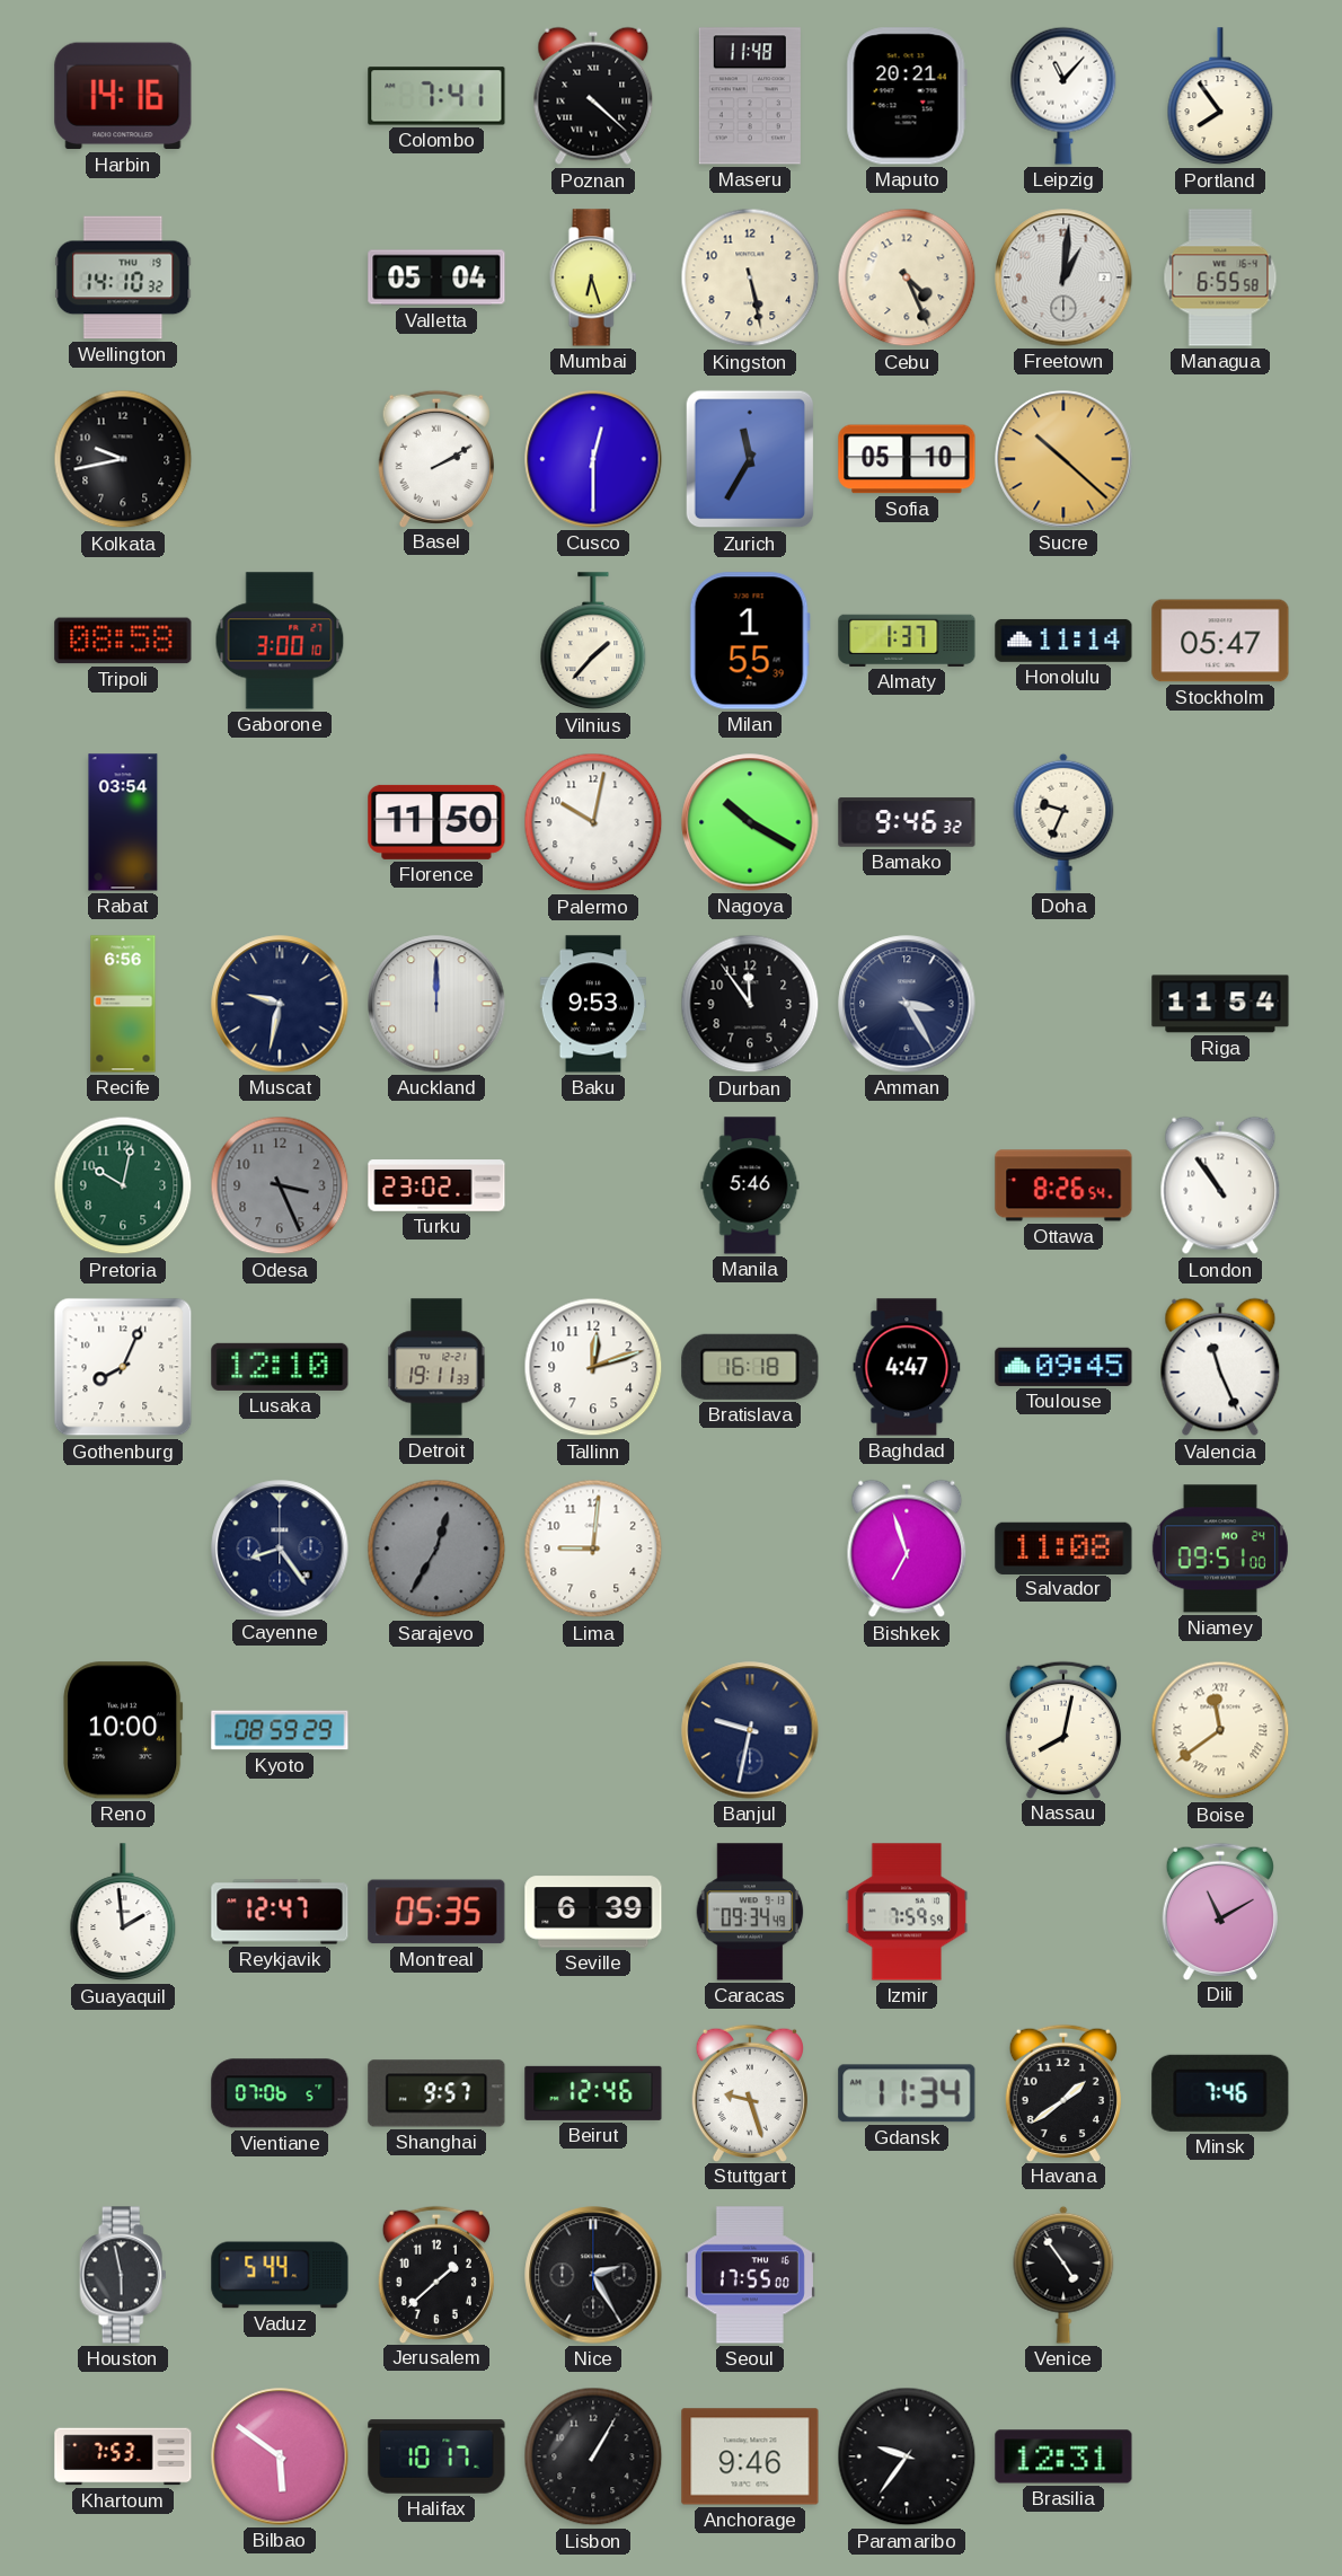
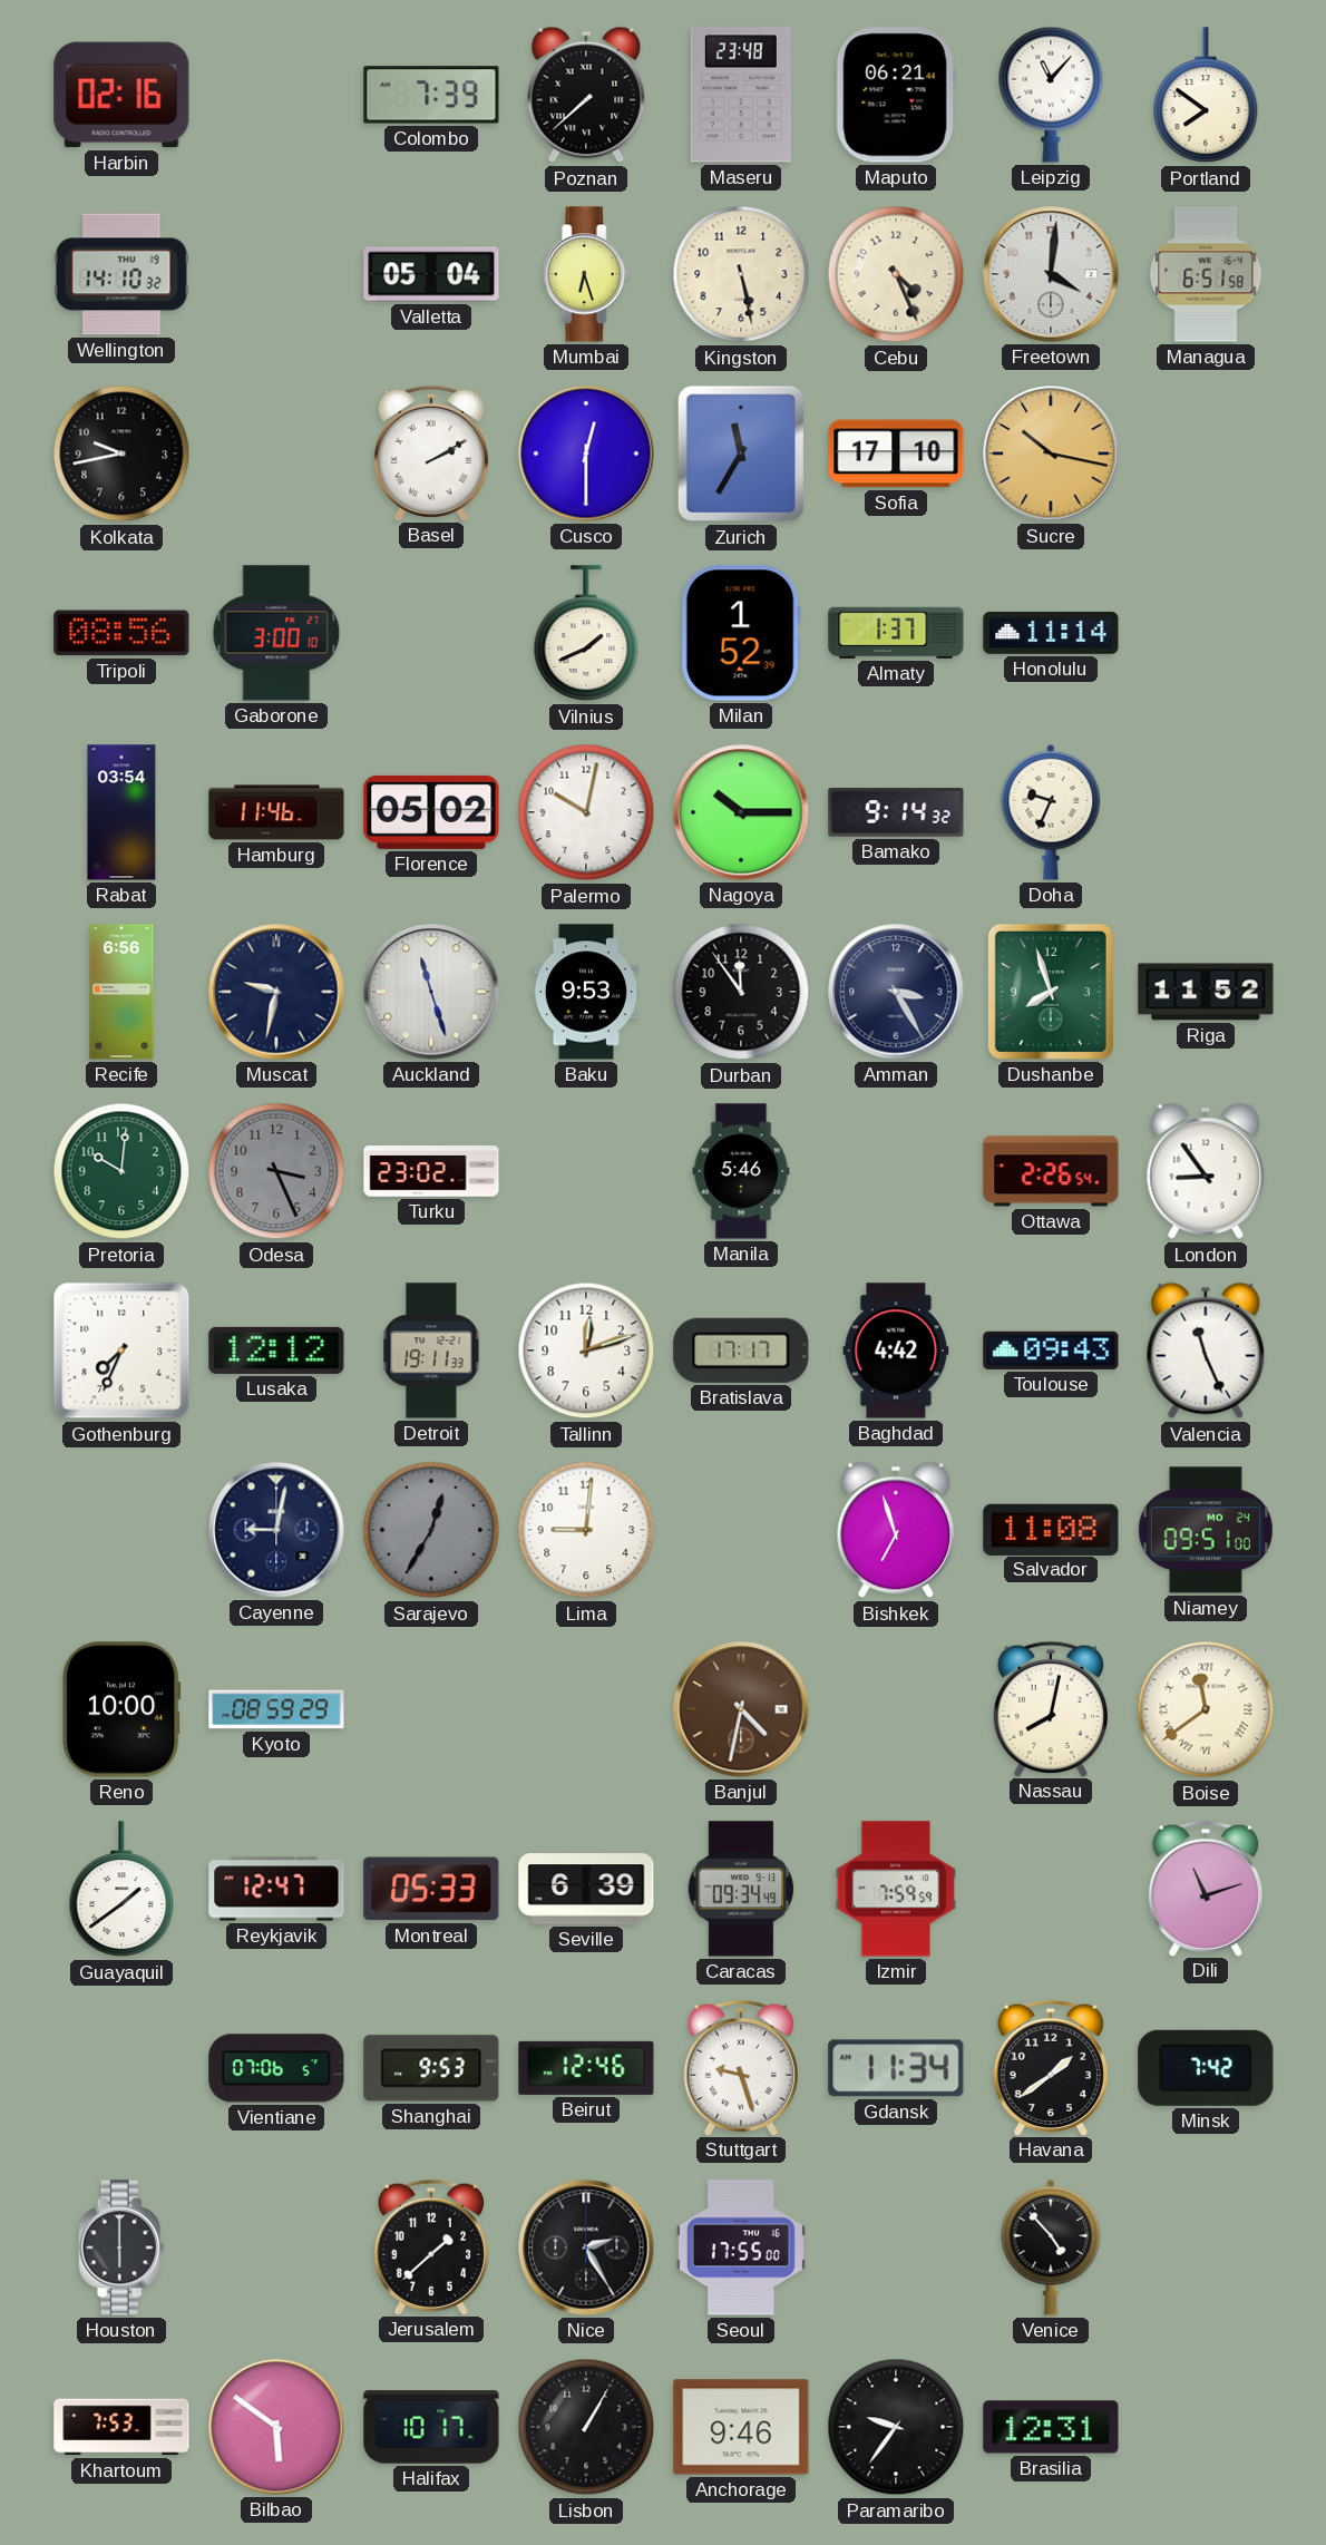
Harbin: 14:16 -> 02:16 (121, 95)
Colombo: 7:41 -> 7:39 (431, 95)
Poznan: 4:22 -> 7:38 (586, 95)
Maseru: 11:48 -> 23:48 (741, 95)
Maputo: 20:21 -> 06:21 (896, 95)
Portland: 7:54 -> 7:51 (1206, 96)
Freetown: 1:01 -> 4:01 (1051, 274)
Managua: 6:55 -> 6:51 (1206, 274)
Sofia: 05:10 -> 17:10 (896, 454)
Sucre: 10:22 -> 10:17 (1051, 454)
Tripoli: 08:58 -> 08:56 (121, 633)
Vilnius: 1:37 -> 1:41 (586, 634)
Milan: 1:55 -> 1:52 (741, 633)
Stockholm: 05:47 -> none (1220, 641)
Hamburg: none -> 11:46 (276, 812)
Florence: 11:50 -> 05:02 (431, 812)
Nagoya: 10:20 -> 10:15 (741, 812)
Bamako: 9:46 -> 9:14 (896, 812)
Auckland: 12:00 -> 11:27 (431, 992)
Dushanbe: none -> 7:57 (1051, 992)
Riga: 11:54 -> 11:52 (1206, 992)
Pretoria: 10:02 -> 10:01 (121, 1171)
Ottawa: 8:26 -> 2:26 (1051, 1171)
London: 10:54 -> 8:54 (1206, 1171)
Gothenburg: 8:04 -> 7:34 (121, 1350)
Lusaka: 12:10 -> 12:12 (276, 1350)
Bratislava: 16:18 -> 17:17 (741, 1350)
Baghdad: 4:47 -> 4:42 (896, 1350)
Toulouse: 09:45 -> 09:43 (1051, 1350)
Cayenne: 8:24 -> 9:02 (276, 1530)
Banjul: 9:32 -> 4:32 (741, 1709)
Banjul dial: navy -> brown (741, 1709)
Guayaquil: 1:59 -> 1:39 (121, 1890)
Montreal: 05:35 -> 05:33 (431, 1889)
Dili: 11:10 -> 11:12 (1206, 1888)
Shanghai: 9:57 -> 9:53 (431, 2068)
Minsk: 7:46 -> 7:42 (1206, 2068)
Houston: 5:58 -> 6:00 (121, 2247)
Vaduz: 5:44 -> none (280, 2275)
Venice: 4:54 -> 4:53 (1051, 2247)
